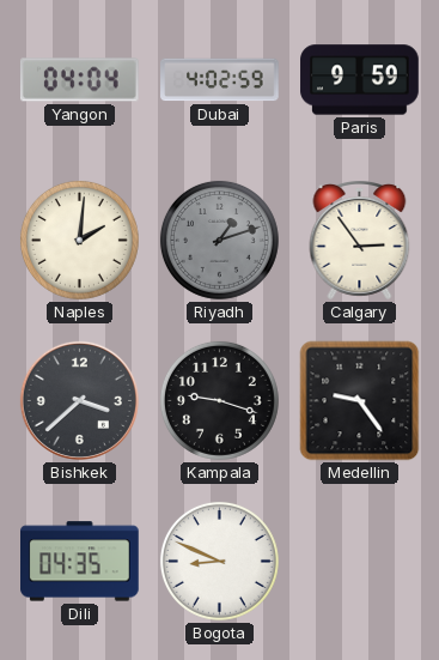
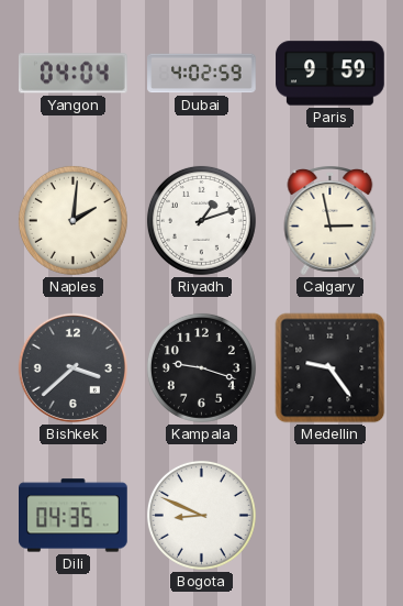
Riyadh dial: grey -> white (201, 220)
Calgary: 2:54 -> 2:58 (331, 221)
